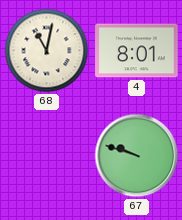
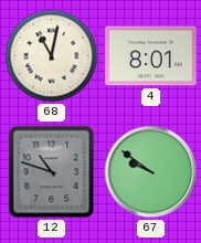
12: none -> 10:48 (52, 172)
67: 9:48 -> 9:51 (151, 172)
